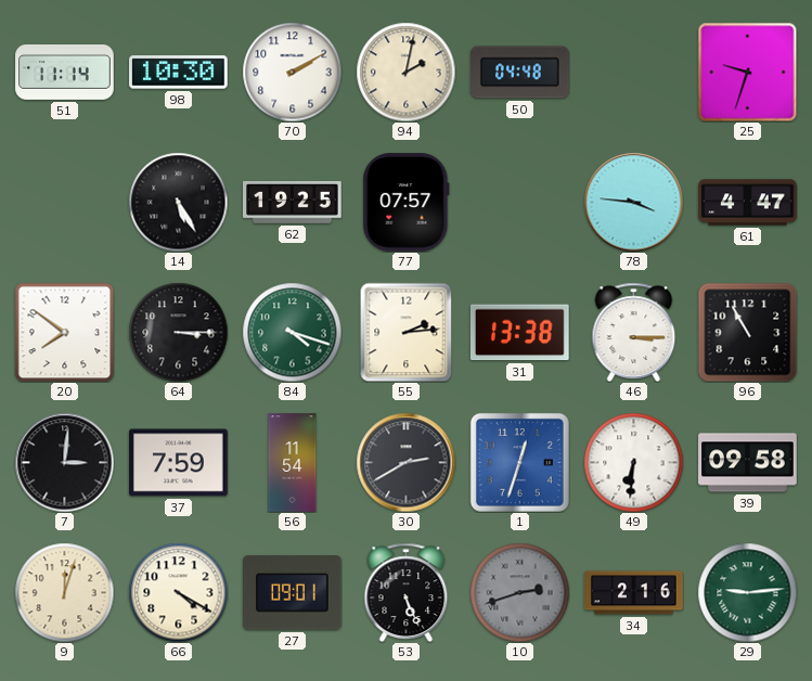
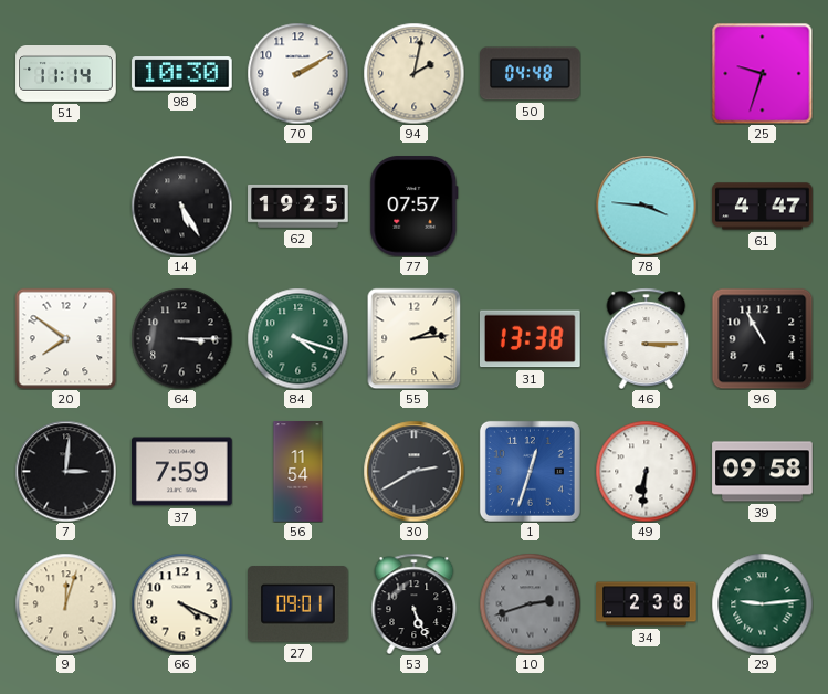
66: 4:20 -> 4:19 (181, 603)
34: 2:16 -> 2:38 (647, 604)
